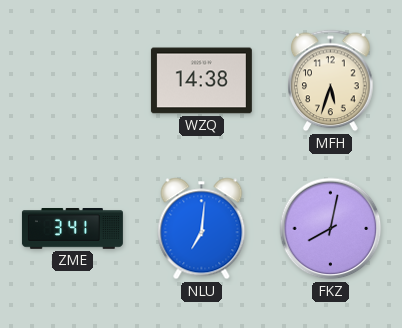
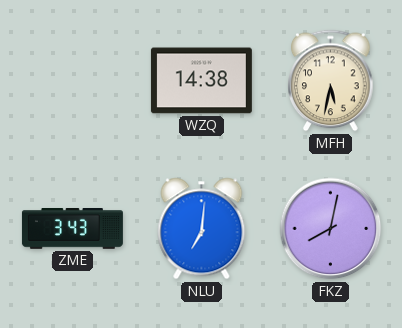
MFH: 5:33 -> 5:32 (331, 81)
ZME: 3:41 -> 3:43 (72, 229)
